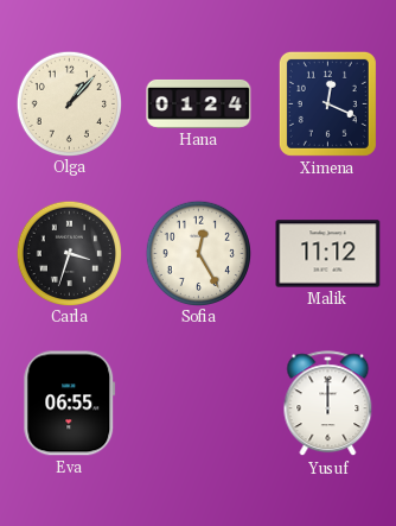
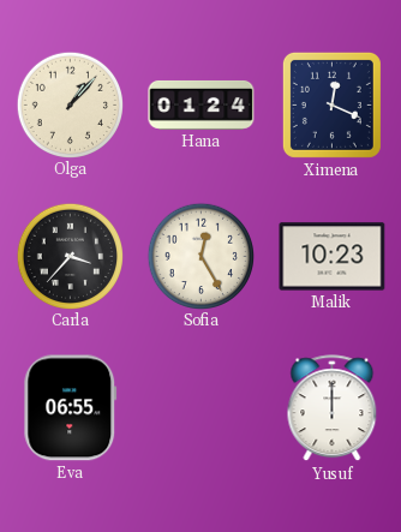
Carla: 3:33 -> 3:37 (70, 256)
Malik: 11:12 -> 10:23 (333, 257)
